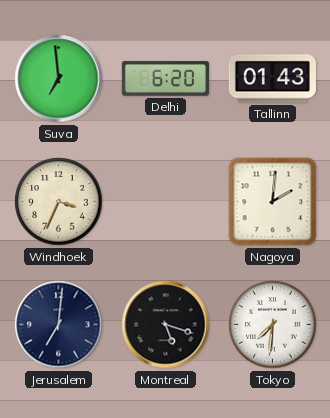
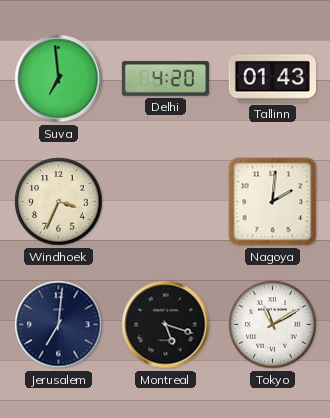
Delhi: 6:20 -> 4:20 (165, 79)
Tokyo: 7:31 -> 11:10 (273, 325)
